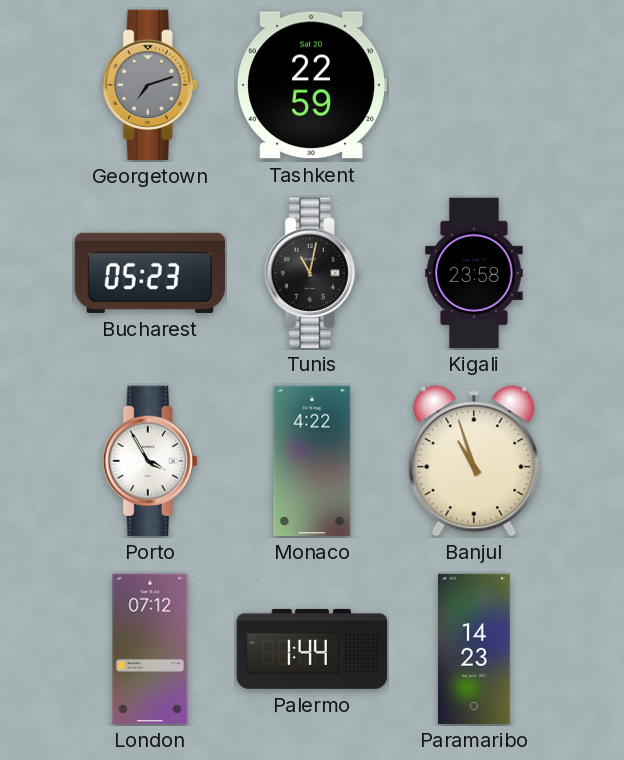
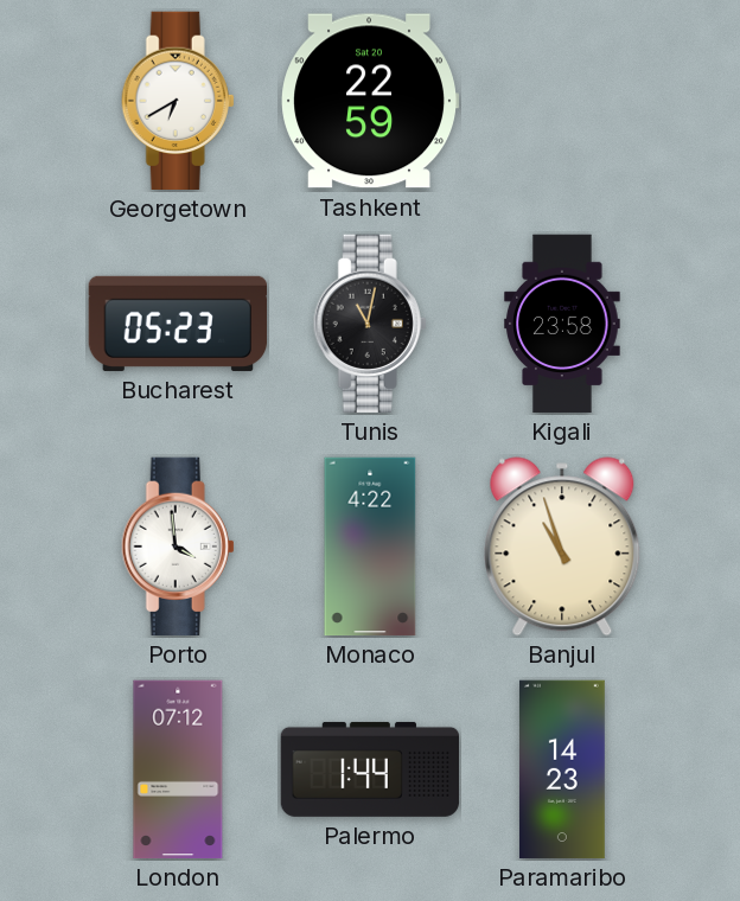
Georgetown: 7:12 -> 6:40 (178, 101)
Georgetown dial: grey -> white (178, 101)
Porto: 3:55 -> 3:59 (178, 547)
